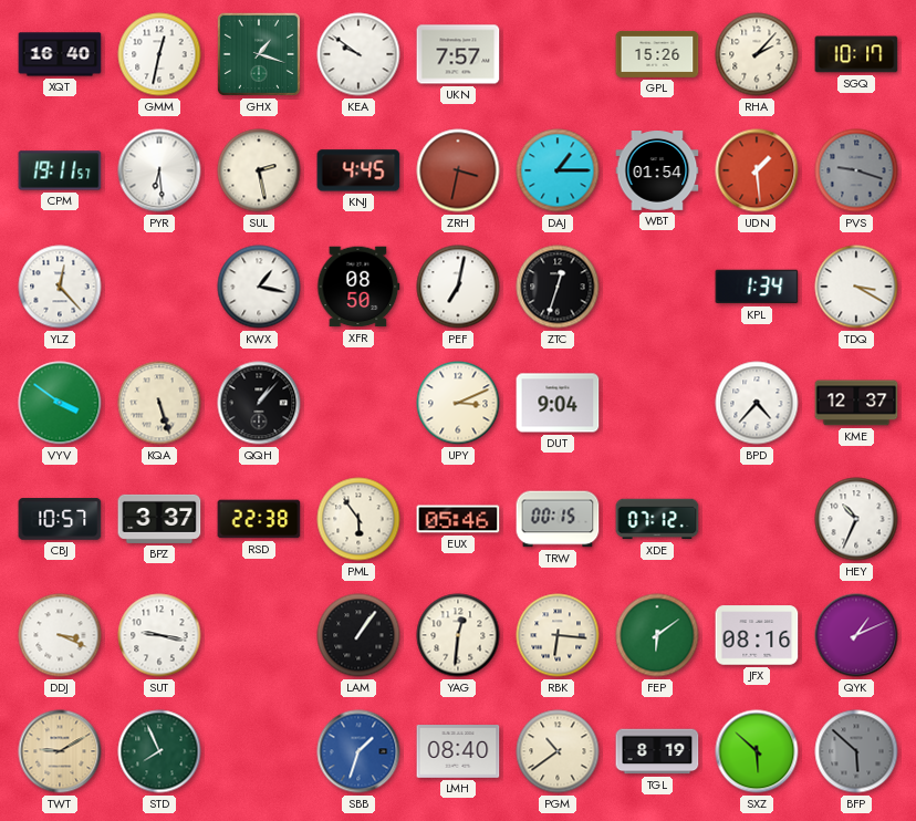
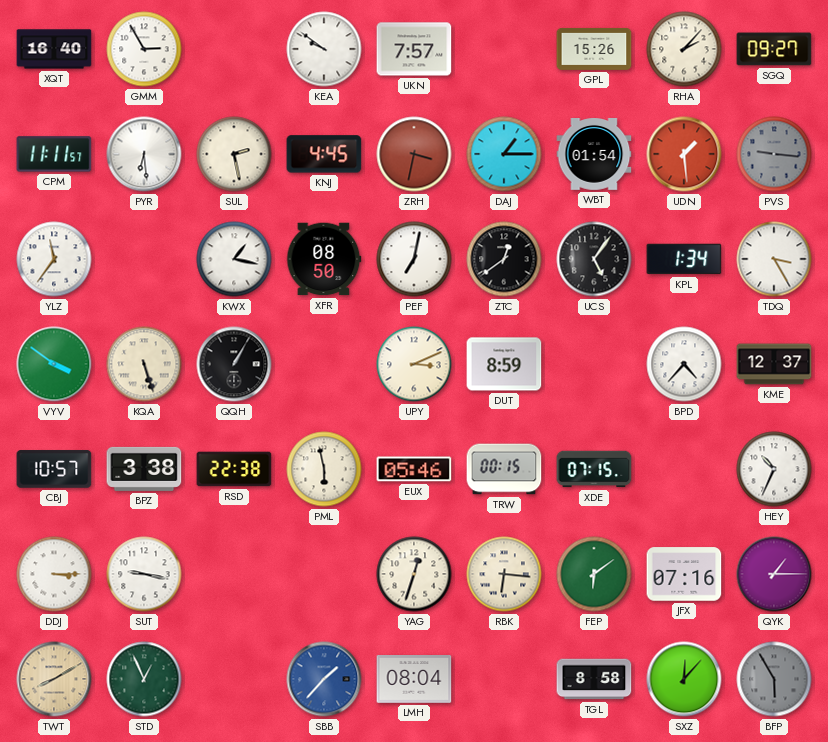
GMM: 12:32 -> 2:55 (144, 49)
GHX: 1:18 -> none (259, 54)
SGQ: 10:17 -> 09:27 (774, 49)
CPM: 19:11 -> 11:11 (54, 154)
PVS: 9:18 -> 9:16 (774, 154)
YLZ: 12:23 -> 11:36 (54, 259)
ZTC: 12:33 -> 12:39 (504, 259)
UCS: none -> 5:06 (594, 259)
TDQ: 3:20 -> 3:25 (774, 259)
QQH: 1:07 -> 1:05 (234, 364)
DUT: 9:04 -> 8:59 (504, 364)
BPZ: 3:37 -> 3:38 (144, 469)
PML: 5:54 -> 5:58 (324, 469)
XDE: 07:12 -> 07:15 (594, 469)
DDJ: 3:19 -> 3:15 (54, 574)
LAM: 1:06 -> none (358, 635)
YAG: 12:31 -> 12:33 (414, 574)
JFX: 08:16 -> 07:16 (684, 574)
QYK: 1:11 -> 1:15 (774, 574)
TWT: 9:10 -> 8:10 (54, 679)
STD: 7:56 -> 12:56 (144, 679)
SBB: 1:33 -> 1:37 (324, 679)
LMH: 08:40 -> 08:04 (414, 680)
PGM: 10:39 -> none (558, 751)
TGL: 8:19 -> 8:58 (594, 679)
SXZ: 5:52 -> 12:07 (684, 679)
BFP: 5:52 -> 5:55 (774, 679)
